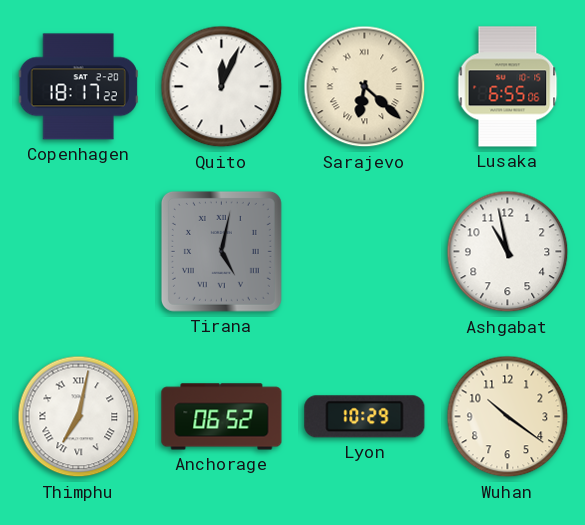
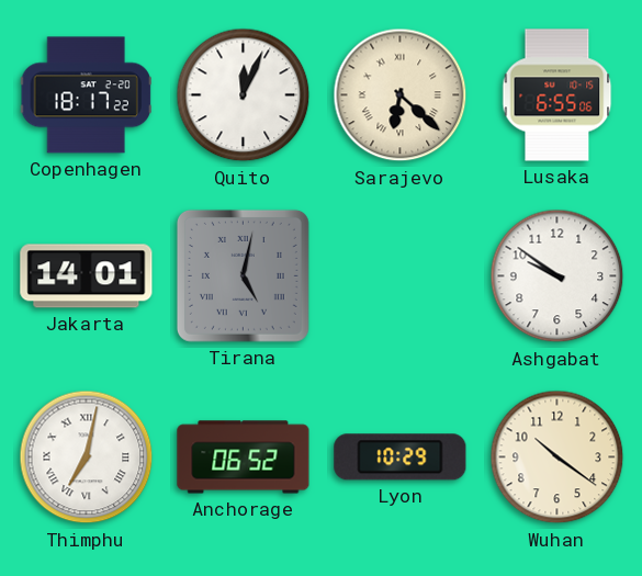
Jakarta: none -> 14:01 (87, 276)
Ashgabat: 10:58 -> 9:51 (557, 276)
